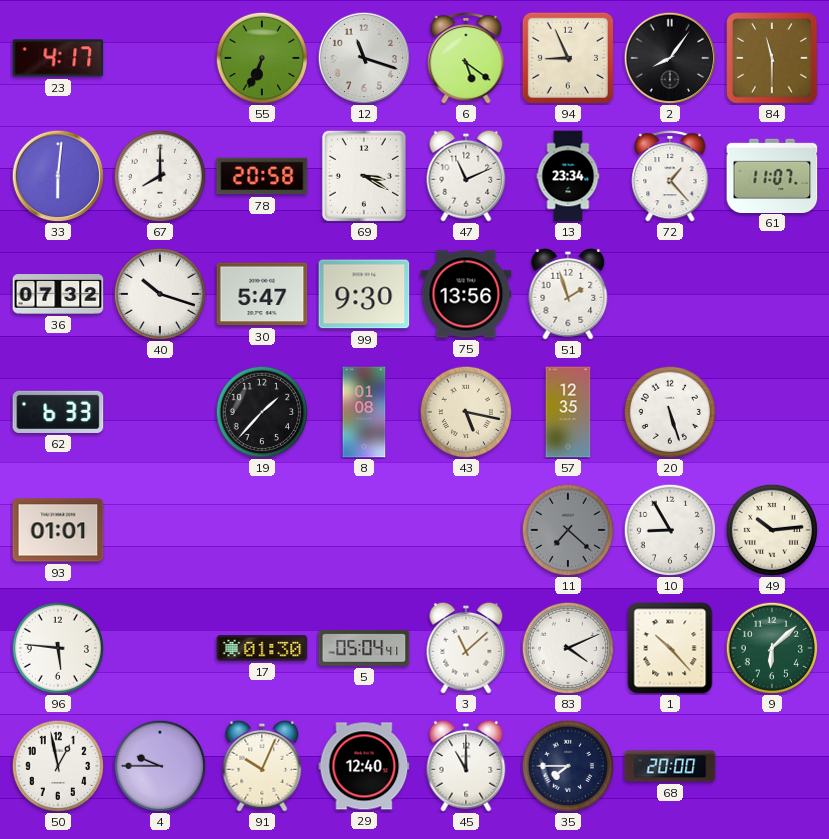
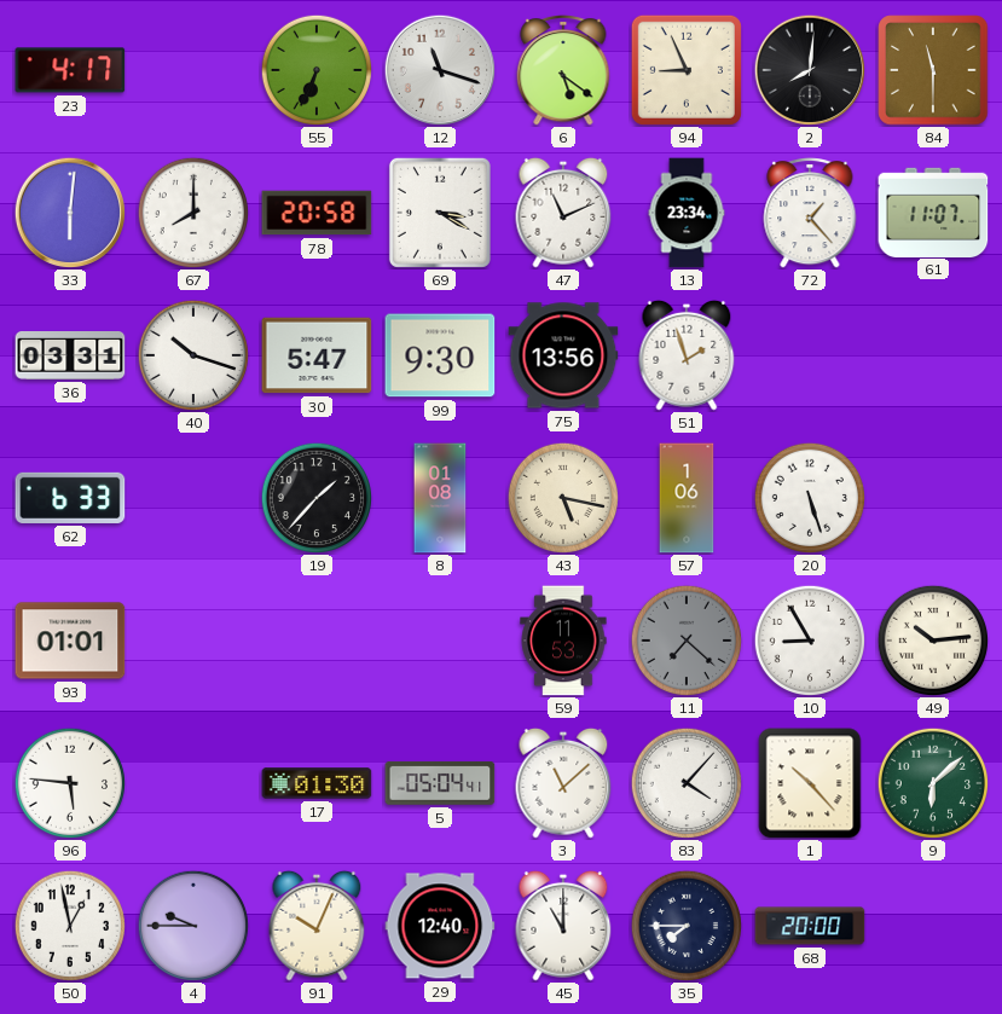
2: 8:06 -> 8:01 (809, 69)
36: 07:32 -> 03:31 (70, 357)
57: 12:35 -> 1:06 (687, 498)
59: none -> 11:53 (563, 641)
83: 4:11 -> 4:07 (685, 782)
